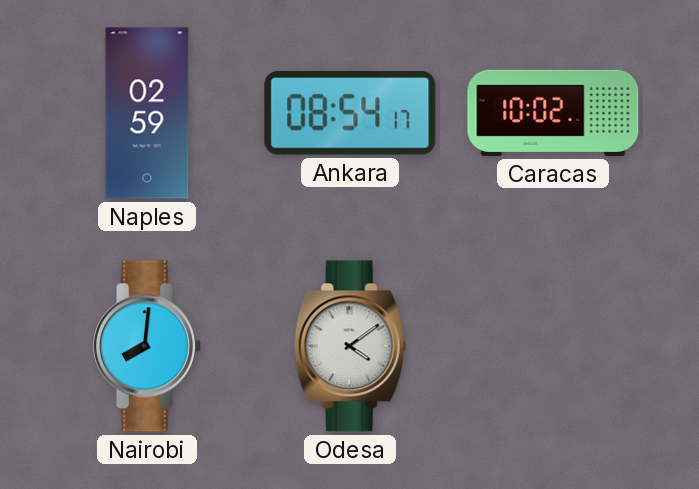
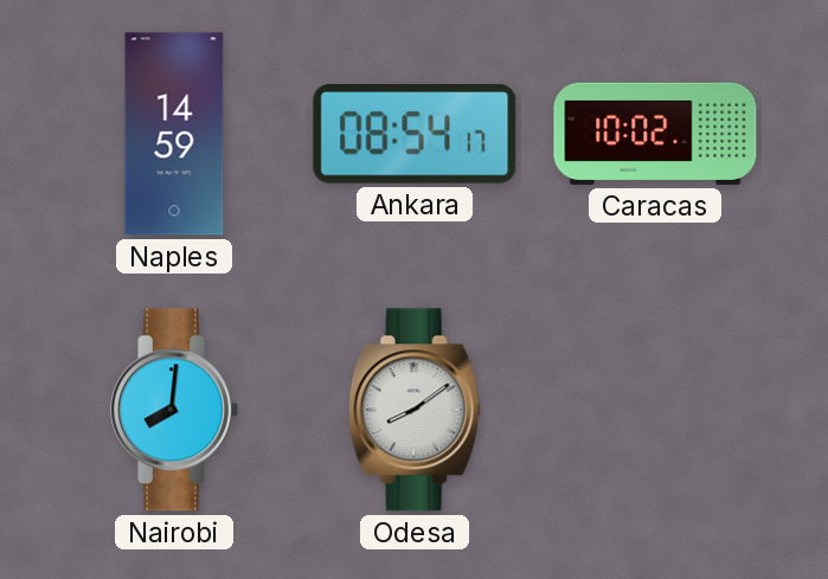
Naples: 02:59 -> 14:59 (174, 134)
Odesa: 4:09 -> 8:09 (415, 410)
